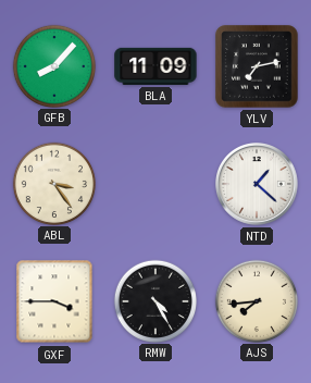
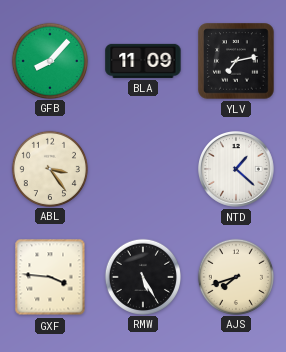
GXF: 3:45 -> 3:46 (50, 277)
RMW: 4:25 -> 5:25 (142, 276)
AJS: 7:44 -> 7:42 (235, 276)
